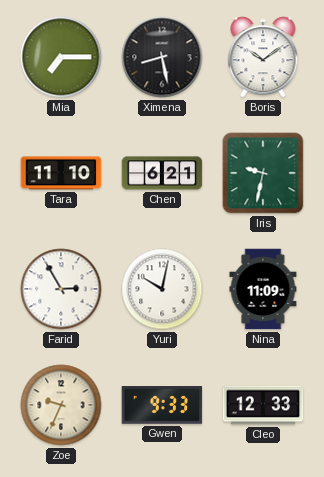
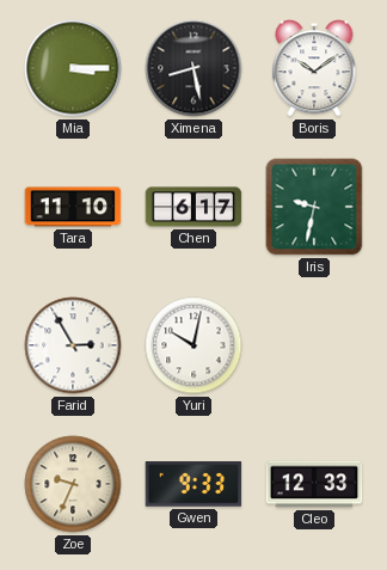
Mia: 7:15 -> 3:15 (73, 68)
Chen: 6:21 -> 6:17 (193, 207)
Nina: 11:09 -> none (263, 289)
